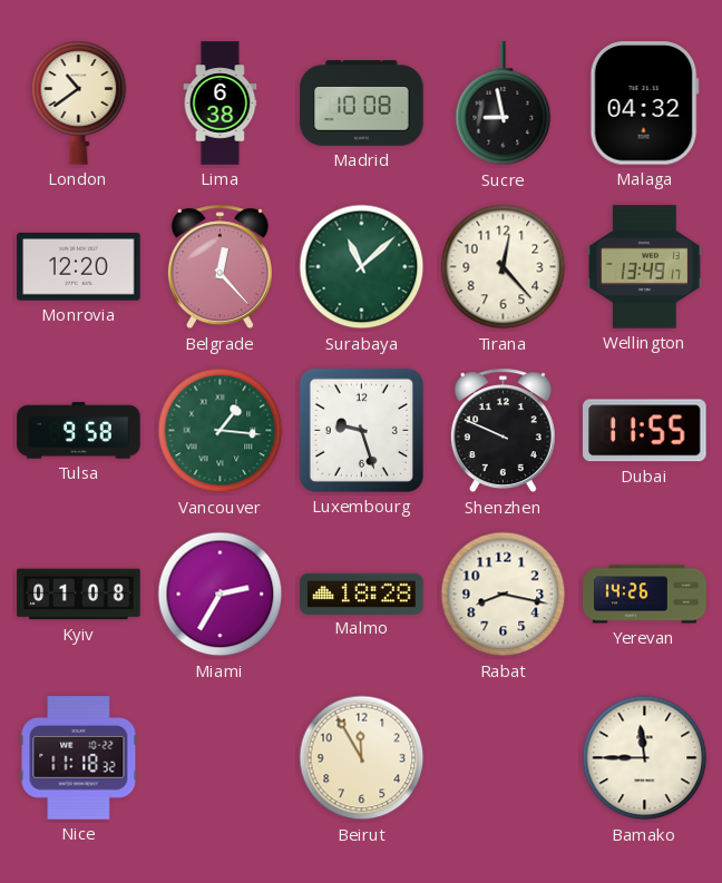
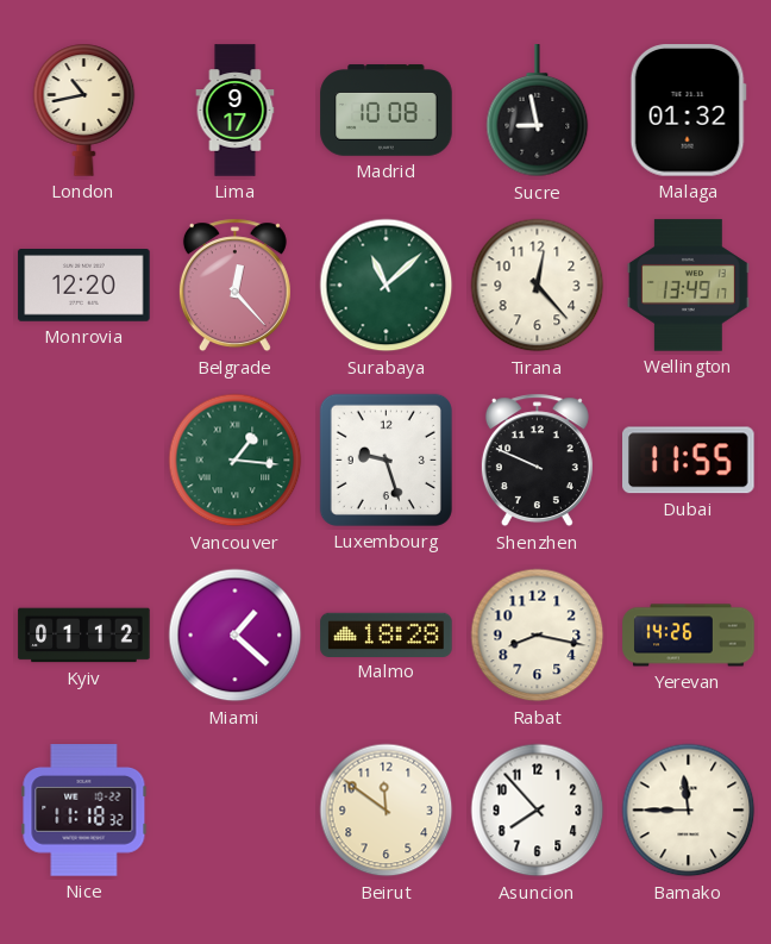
London: 10:39 -> 10:43 (84, 110)
Lima: 6:38 -> 9:17 (236, 111)
Malaga: 04:32 -> 01:32 (688, 111)
Tulsa: 9:58 -> none (79, 431)
Kyiv: 01:08 -> 01:12 (84, 636)
Miami: 2:35 -> 1:22 (236, 636)
Beirut: 11:55 -> 11:51 (387, 811)
Asuncion: none -> 7:53 (538, 811)
